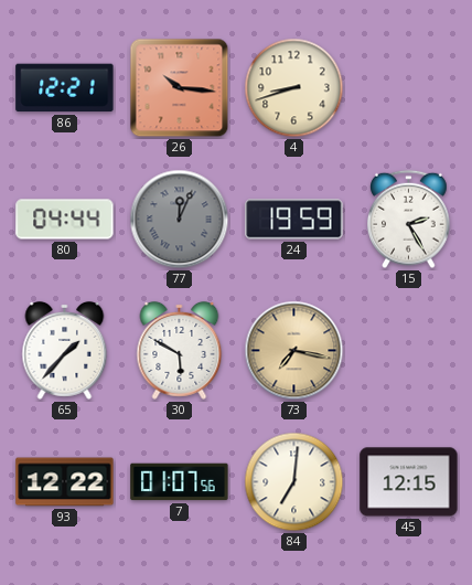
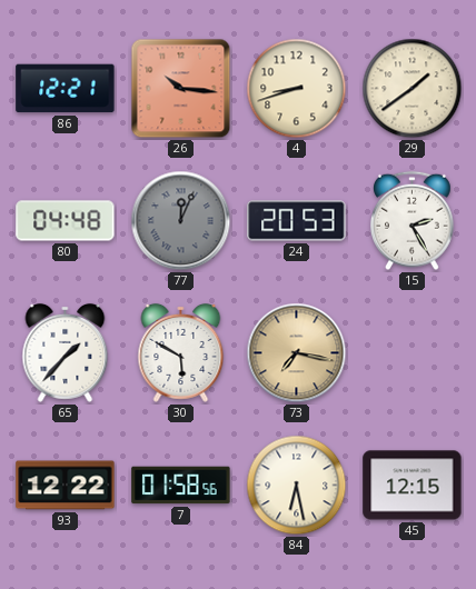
29: none -> 1:39 (413, 89)
80: 04:44 -> 04:48 (66, 221)
24: 19:59 -> 20:53 (297, 221)
7: 01:07 -> 01:58 (181, 486)
84: 7:01 -> 6:28 (297, 486)
